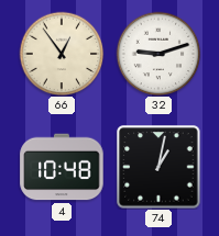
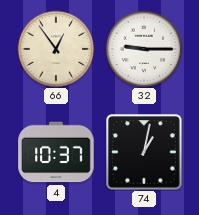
32: 9:12 -> 9:15 (144, 49)
4: 10:48 -> 10:37 (56, 152)
